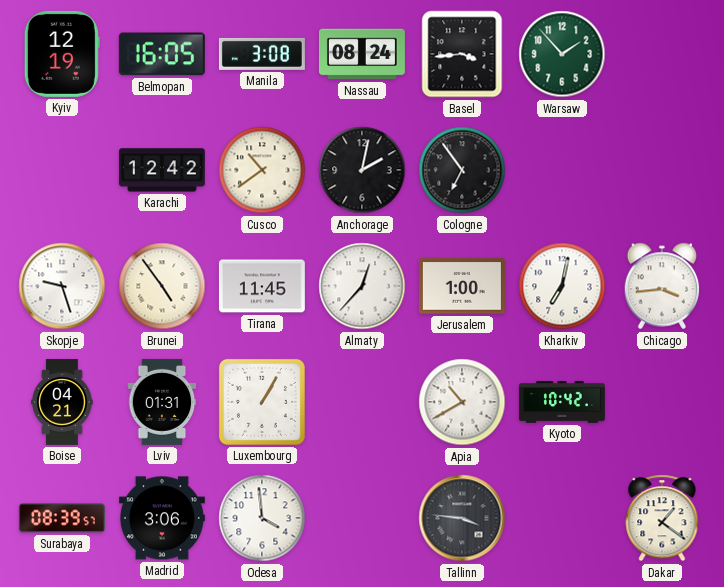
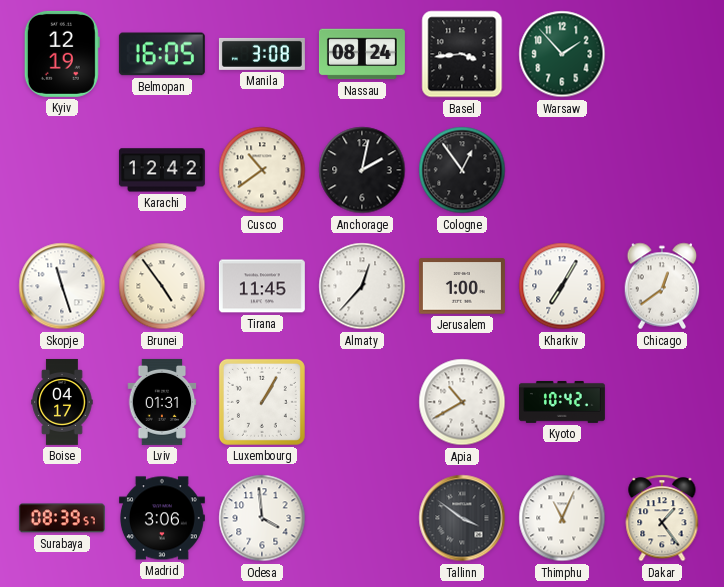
Cologne: 6:54 -> 12:54 (462, 170)
Skopje: 9:27 -> 11:27 (62, 286)
Kharkiv: 7:02 -> 7:05 (562, 286)
Chicago: 3:44 -> 12:39 (662, 286)
Boise: 04:21 -> 04:17 (62, 402)
Tallinn: 3:46 -> 3:51 (462, 518)
Thimphu: none -> 11:04 (562, 518)
Dakar: 1:21 -> 1:24 (662, 518)
